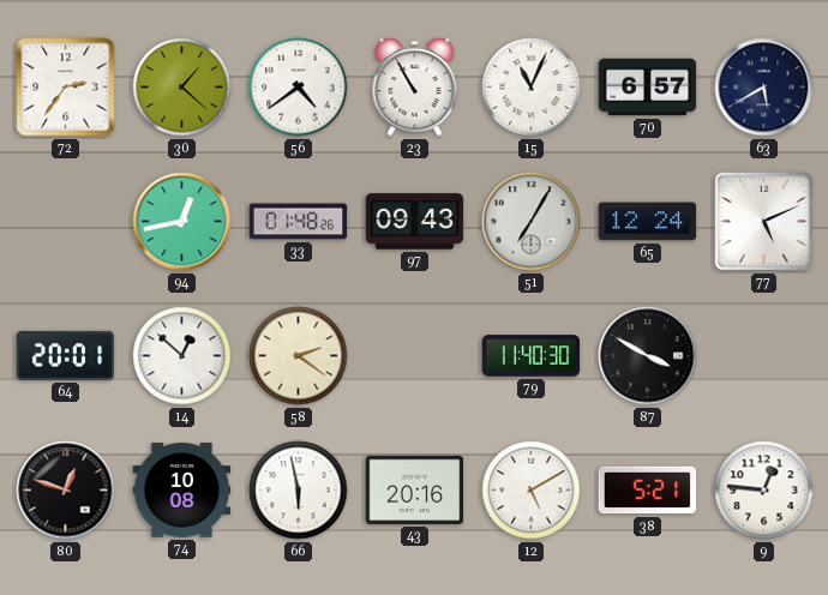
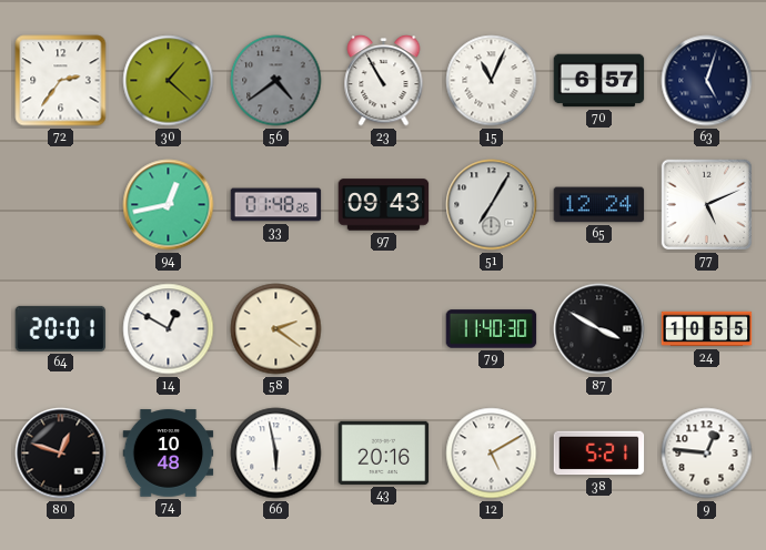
56 dial: white -> grey (276, 81)
63: 5:40 -> 5:03 (707, 81)
14: 12:52 -> 12:50 (169, 329)
24: none -> 10:55 (707, 329)
74: 10:08 -> 10:48 (169, 454)
